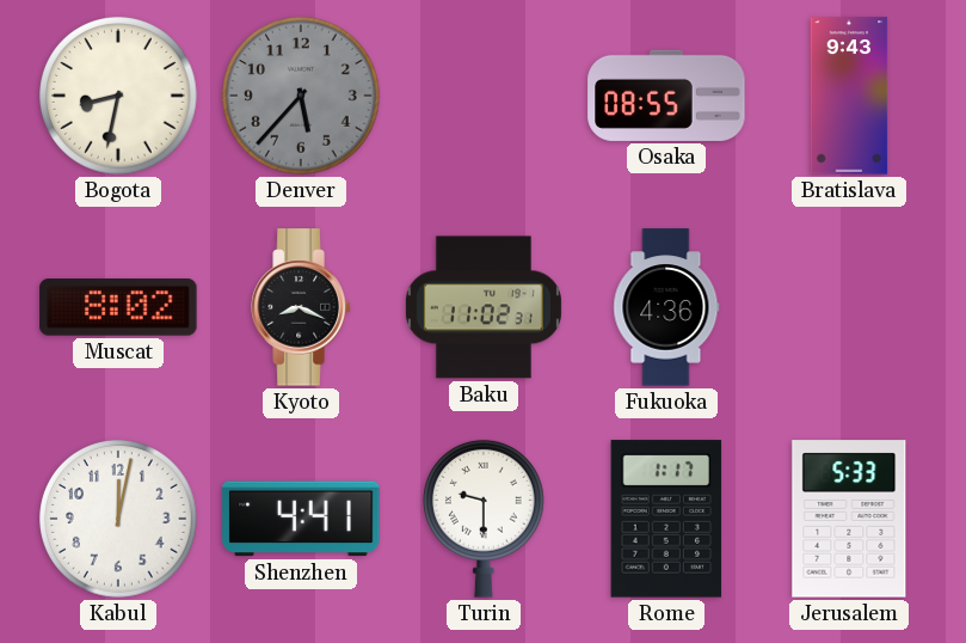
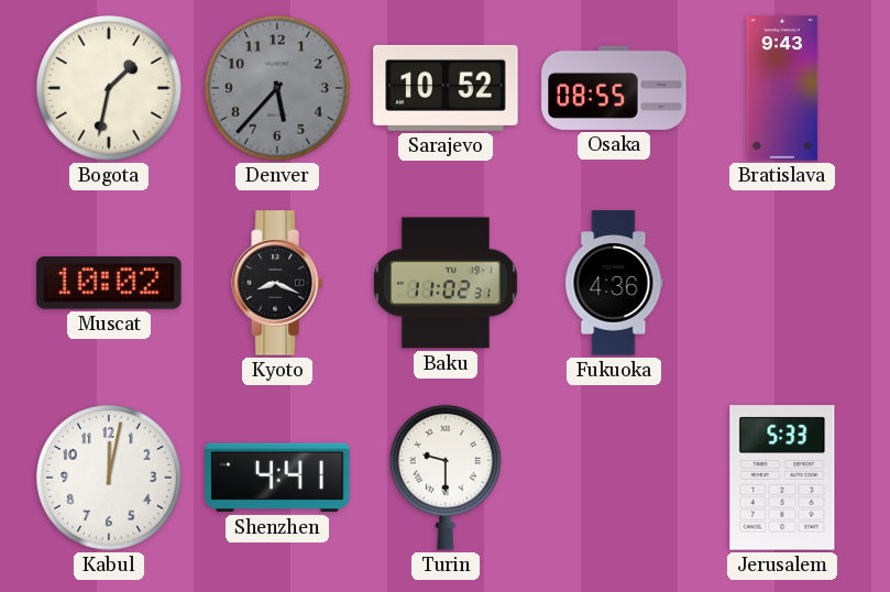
Bogota: 8:32 -> 1:32 (110, 89)
Sarajevo: none -> 10:52 (446, 88)
Muscat: 8:02 -> 10:02 (109, 283)
Rome: 1:17 -> none (666, 519)
